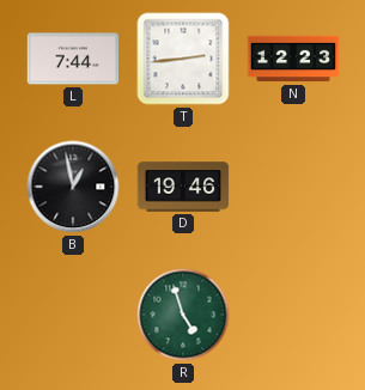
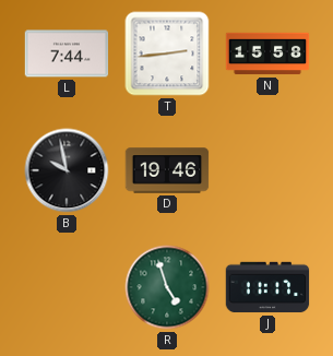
N: 12:23 -> 15:58 (267, 54)
B: 12:58 -> 9:58 (67, 170)
J: none -> 11:17 (267, 287)
